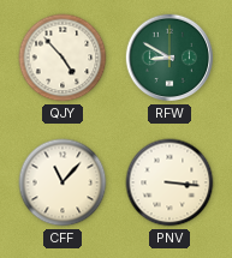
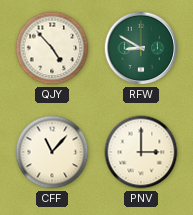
PNV: 3:16 -> 3:00 (141, 152)
